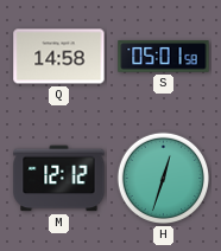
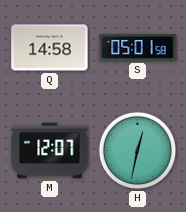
M: 12:12 -> 12:07 (50, 151)
H: 12:33 -> 12:32 (138, 151)
